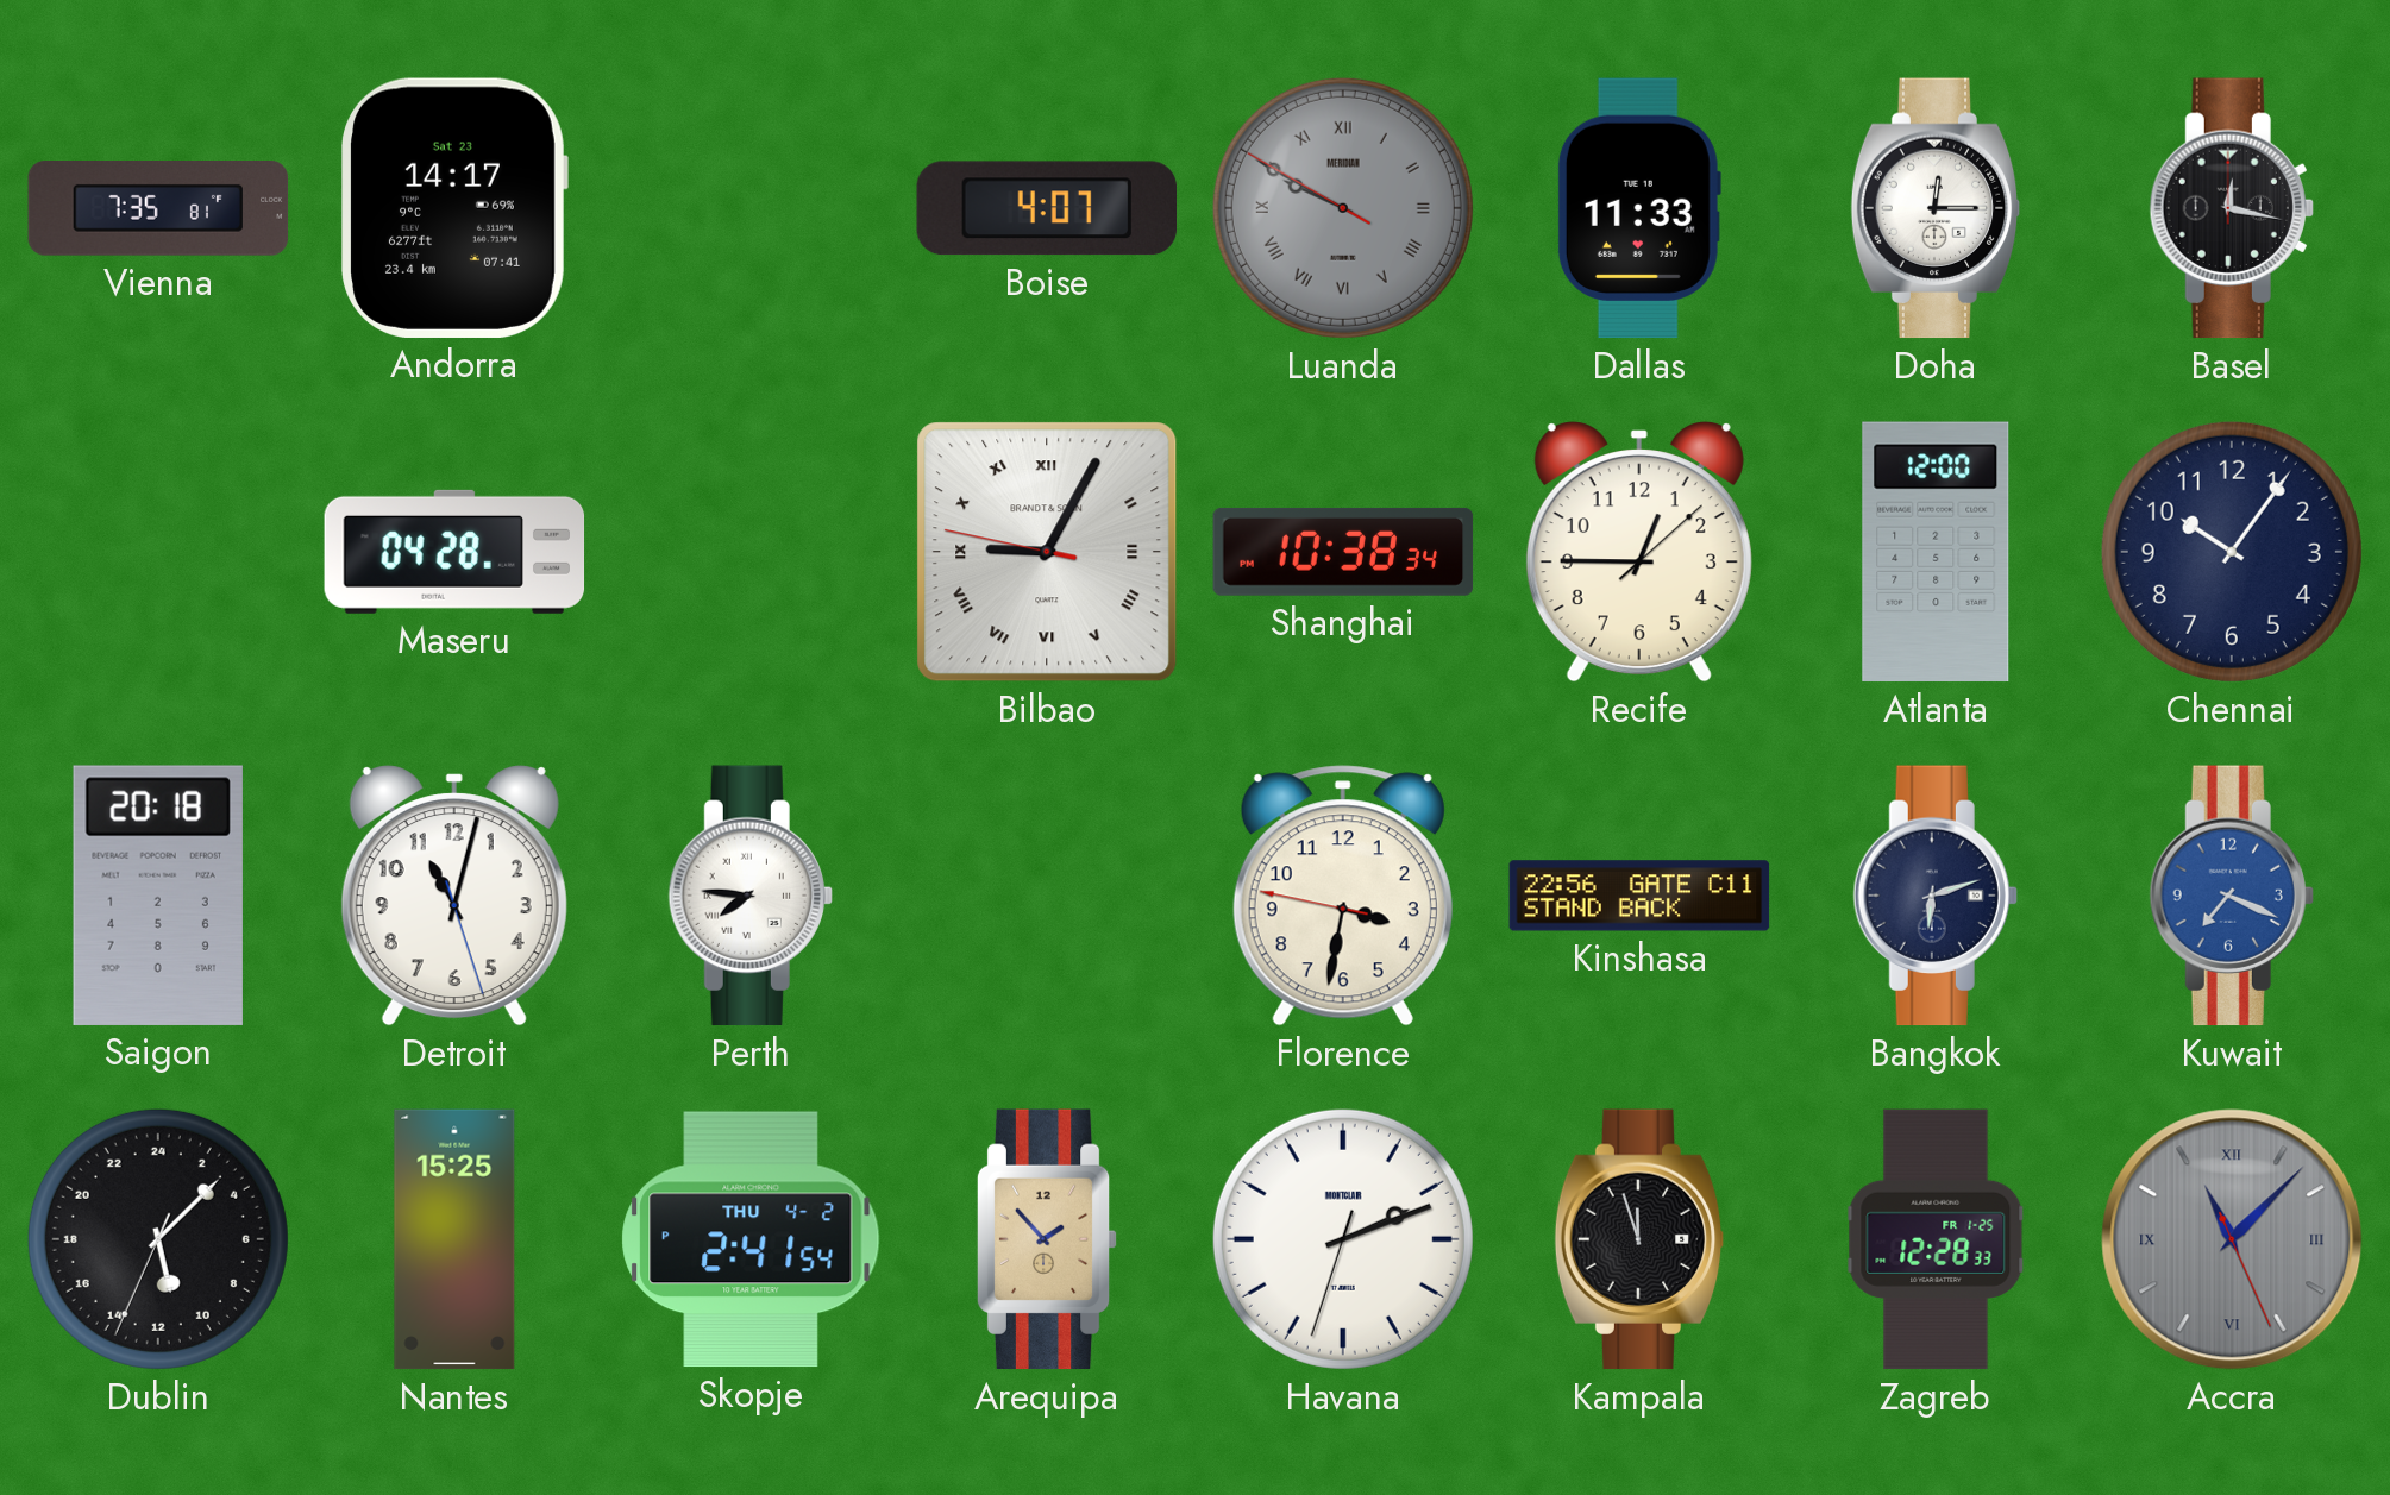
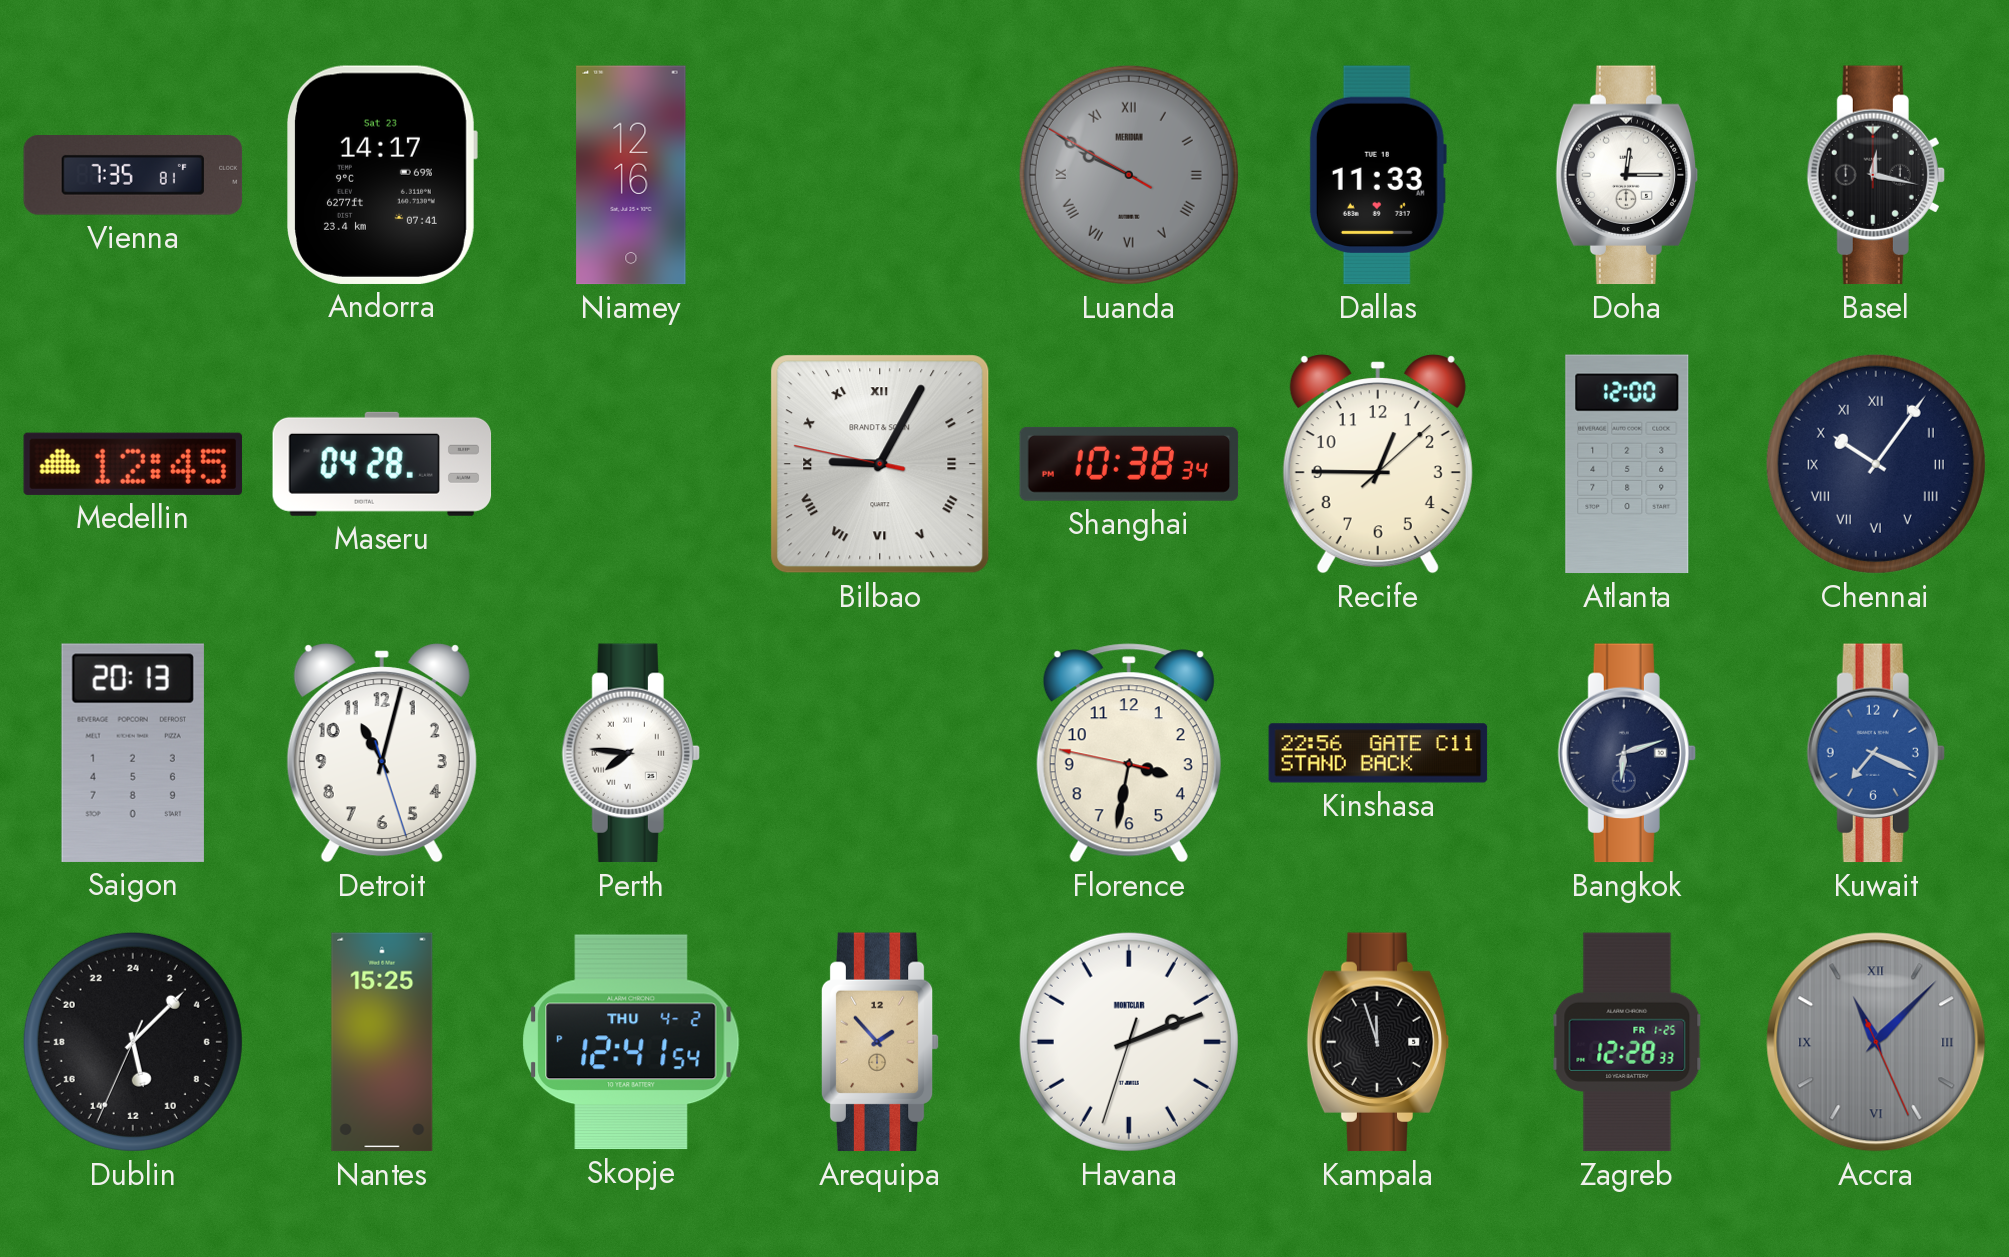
Niamey: none -> 12:16 (631, 175)
Boise: 4:07 -> none (1047, 208)
Medellin: none -> 12:45 (132, 464)
Chennai numerals: Arabic -> Roman (1876, 464)
Saigon: 20:18 -> 20:13 (133, 753)
Skopje: 2:41 -> 12:41 (631, 1042)
